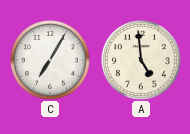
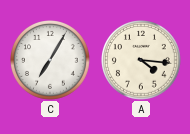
A: 4:59 -> 4:16 (142, 61)
